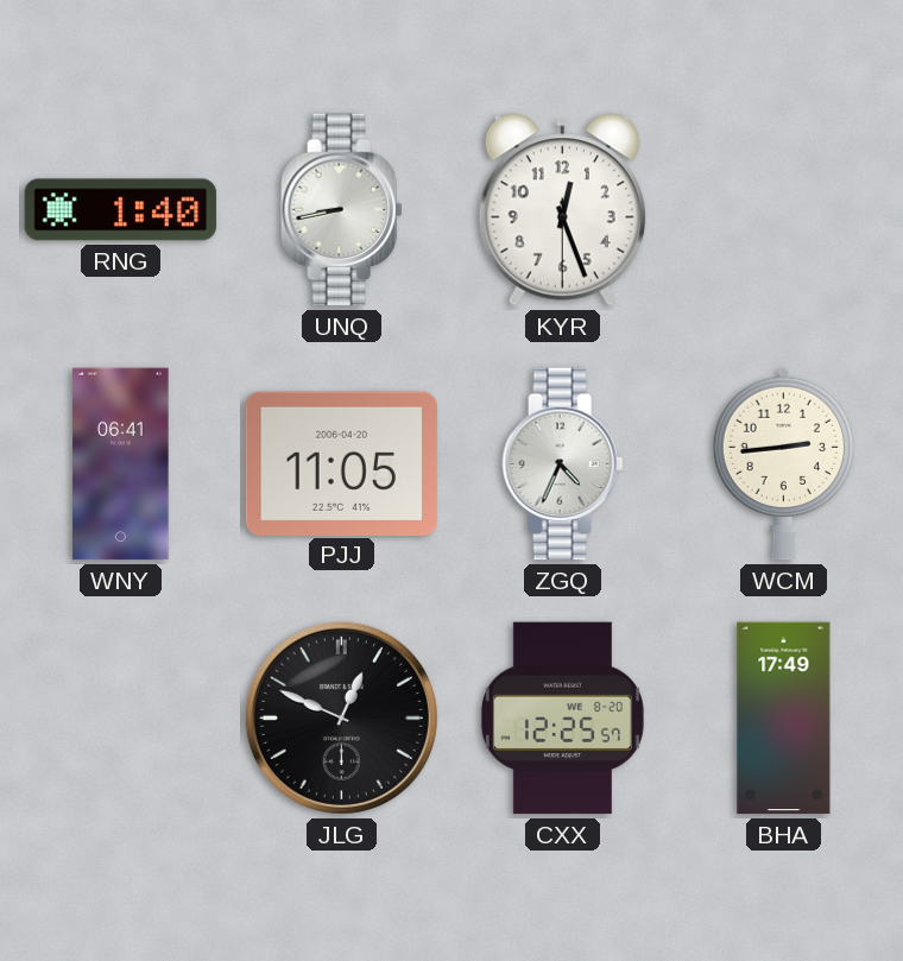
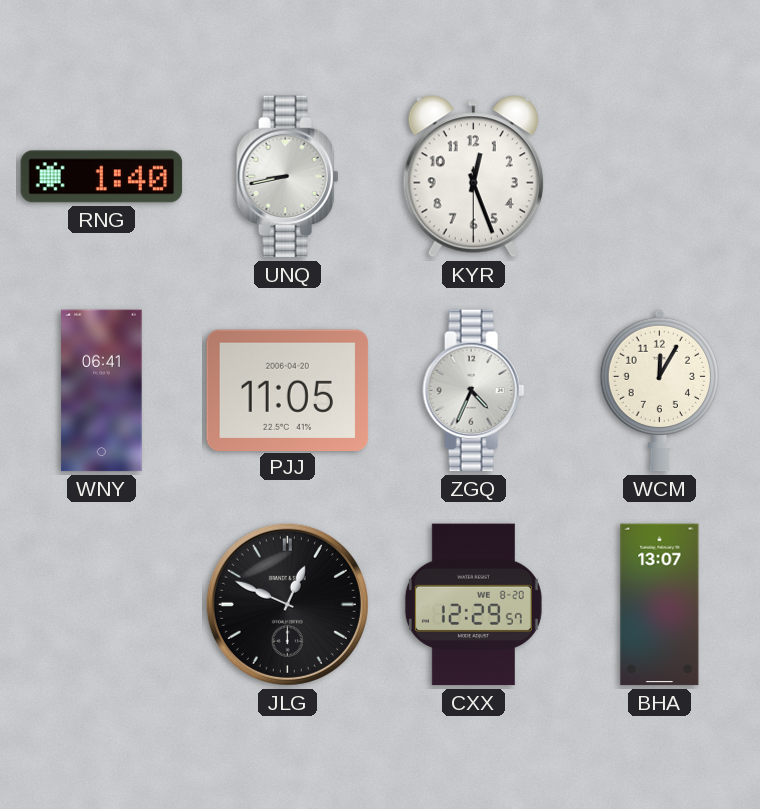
WCM: 2:44 -> 12:05 (659, 390)
CXX: 12:25 -> 12:29 (473, 605)
BHA: 17:49 -> 13:07 (660, 605)
